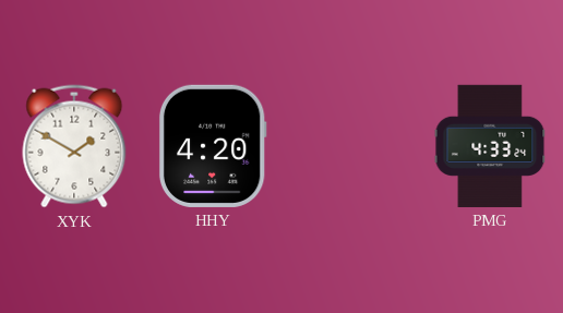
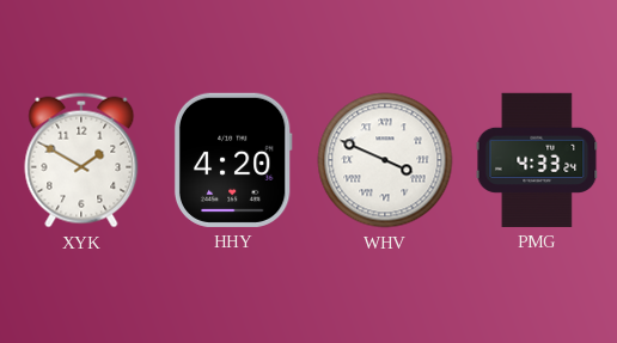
WHV: none -> 3:49 (385, 160)
